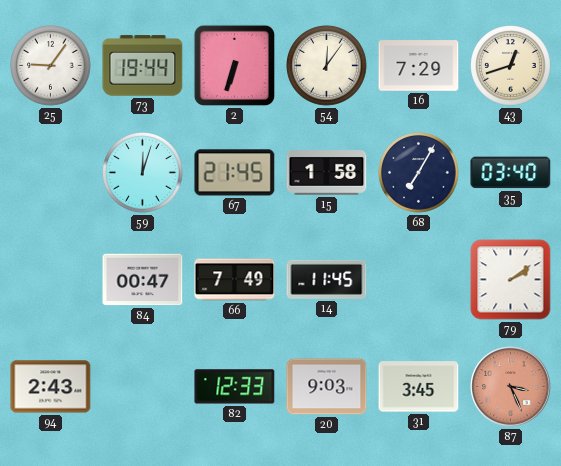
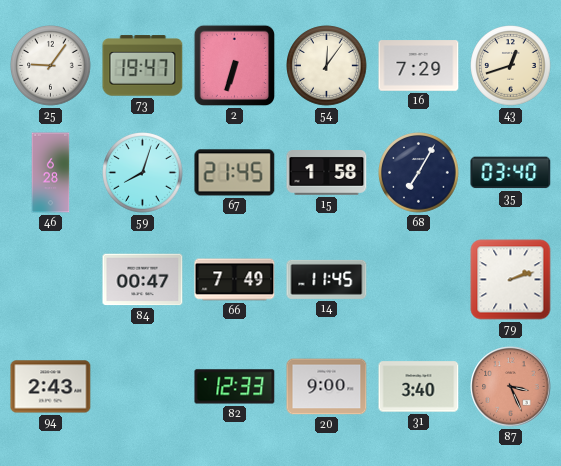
73: 19:44 -> 19:47 (143, 66)
46: none -> 6:28 (51, 173)
59: 12:03 -> 8:03 (143, 173)
79: 2:09 -> 2:12 (511, 280)
20: 9:03 -> 9:00 (327, 387)
31: 3:45 -> 3:40 (419, 387)
